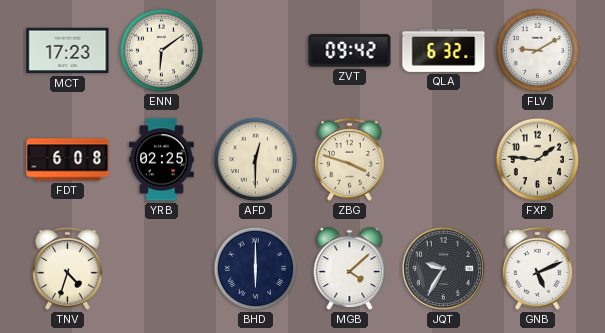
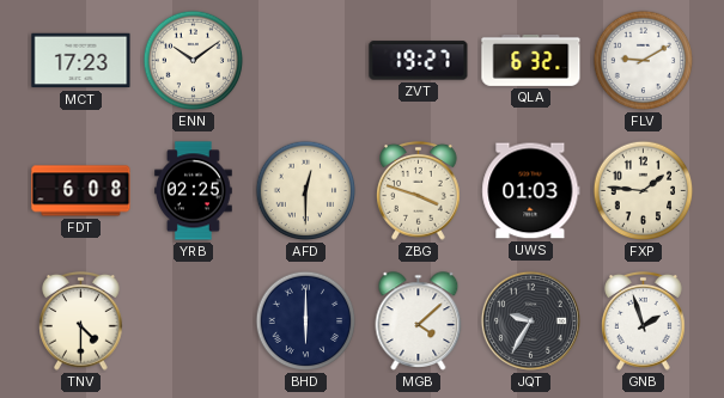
ENN: 6:09 -> 10:09 (194, 61)
ZVT: 09:42 -> 19:27 (419, 61)
UWS: none -> 01:03 (531, 191)
TNV: 4:33 -> 4:30 (81, 322)
GNB: 5:11 -> 1:57 (644, 322)
